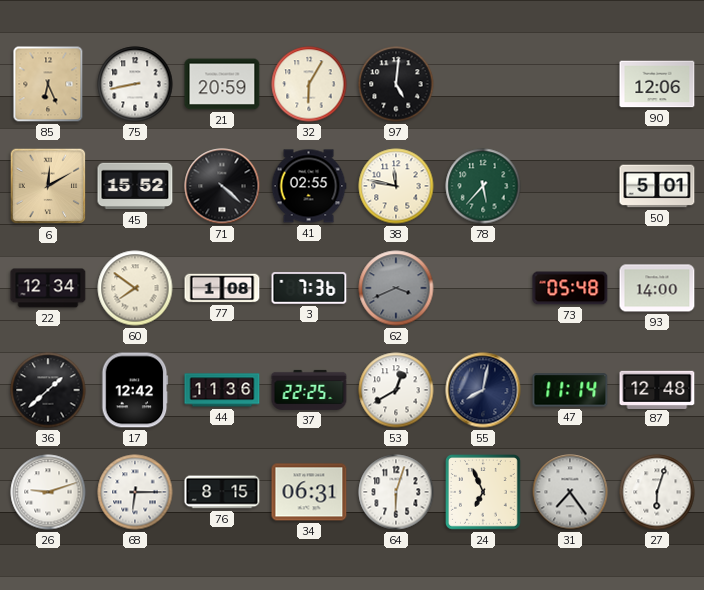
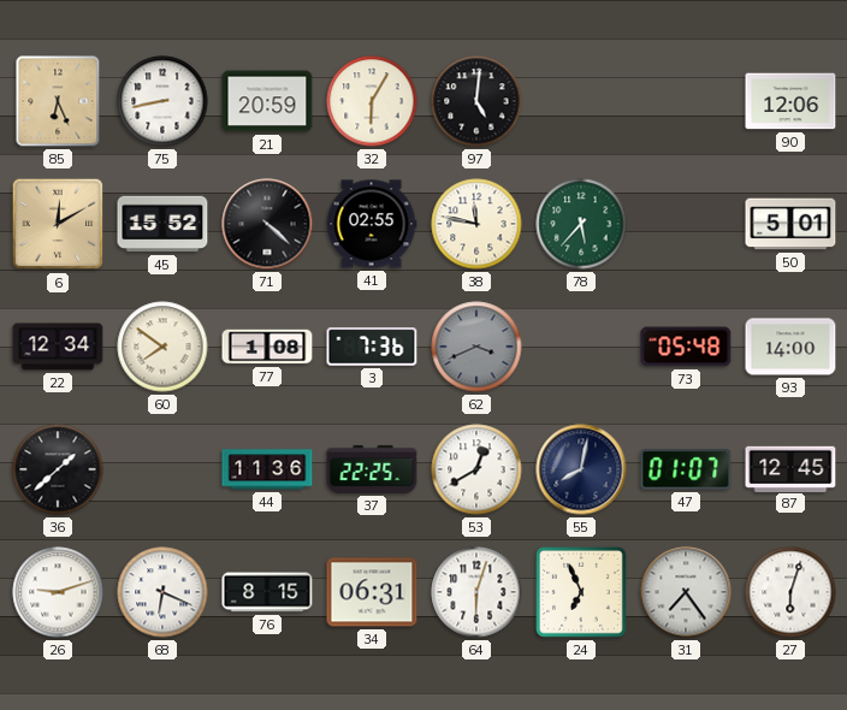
17: 12:42 -> none (135, 390)
47: 11:14 -> 01:07 (686, 469)
87: 12:48 -> 12:45 (790, 468)
68: 6:15 -> 6:19 (162, 592)
